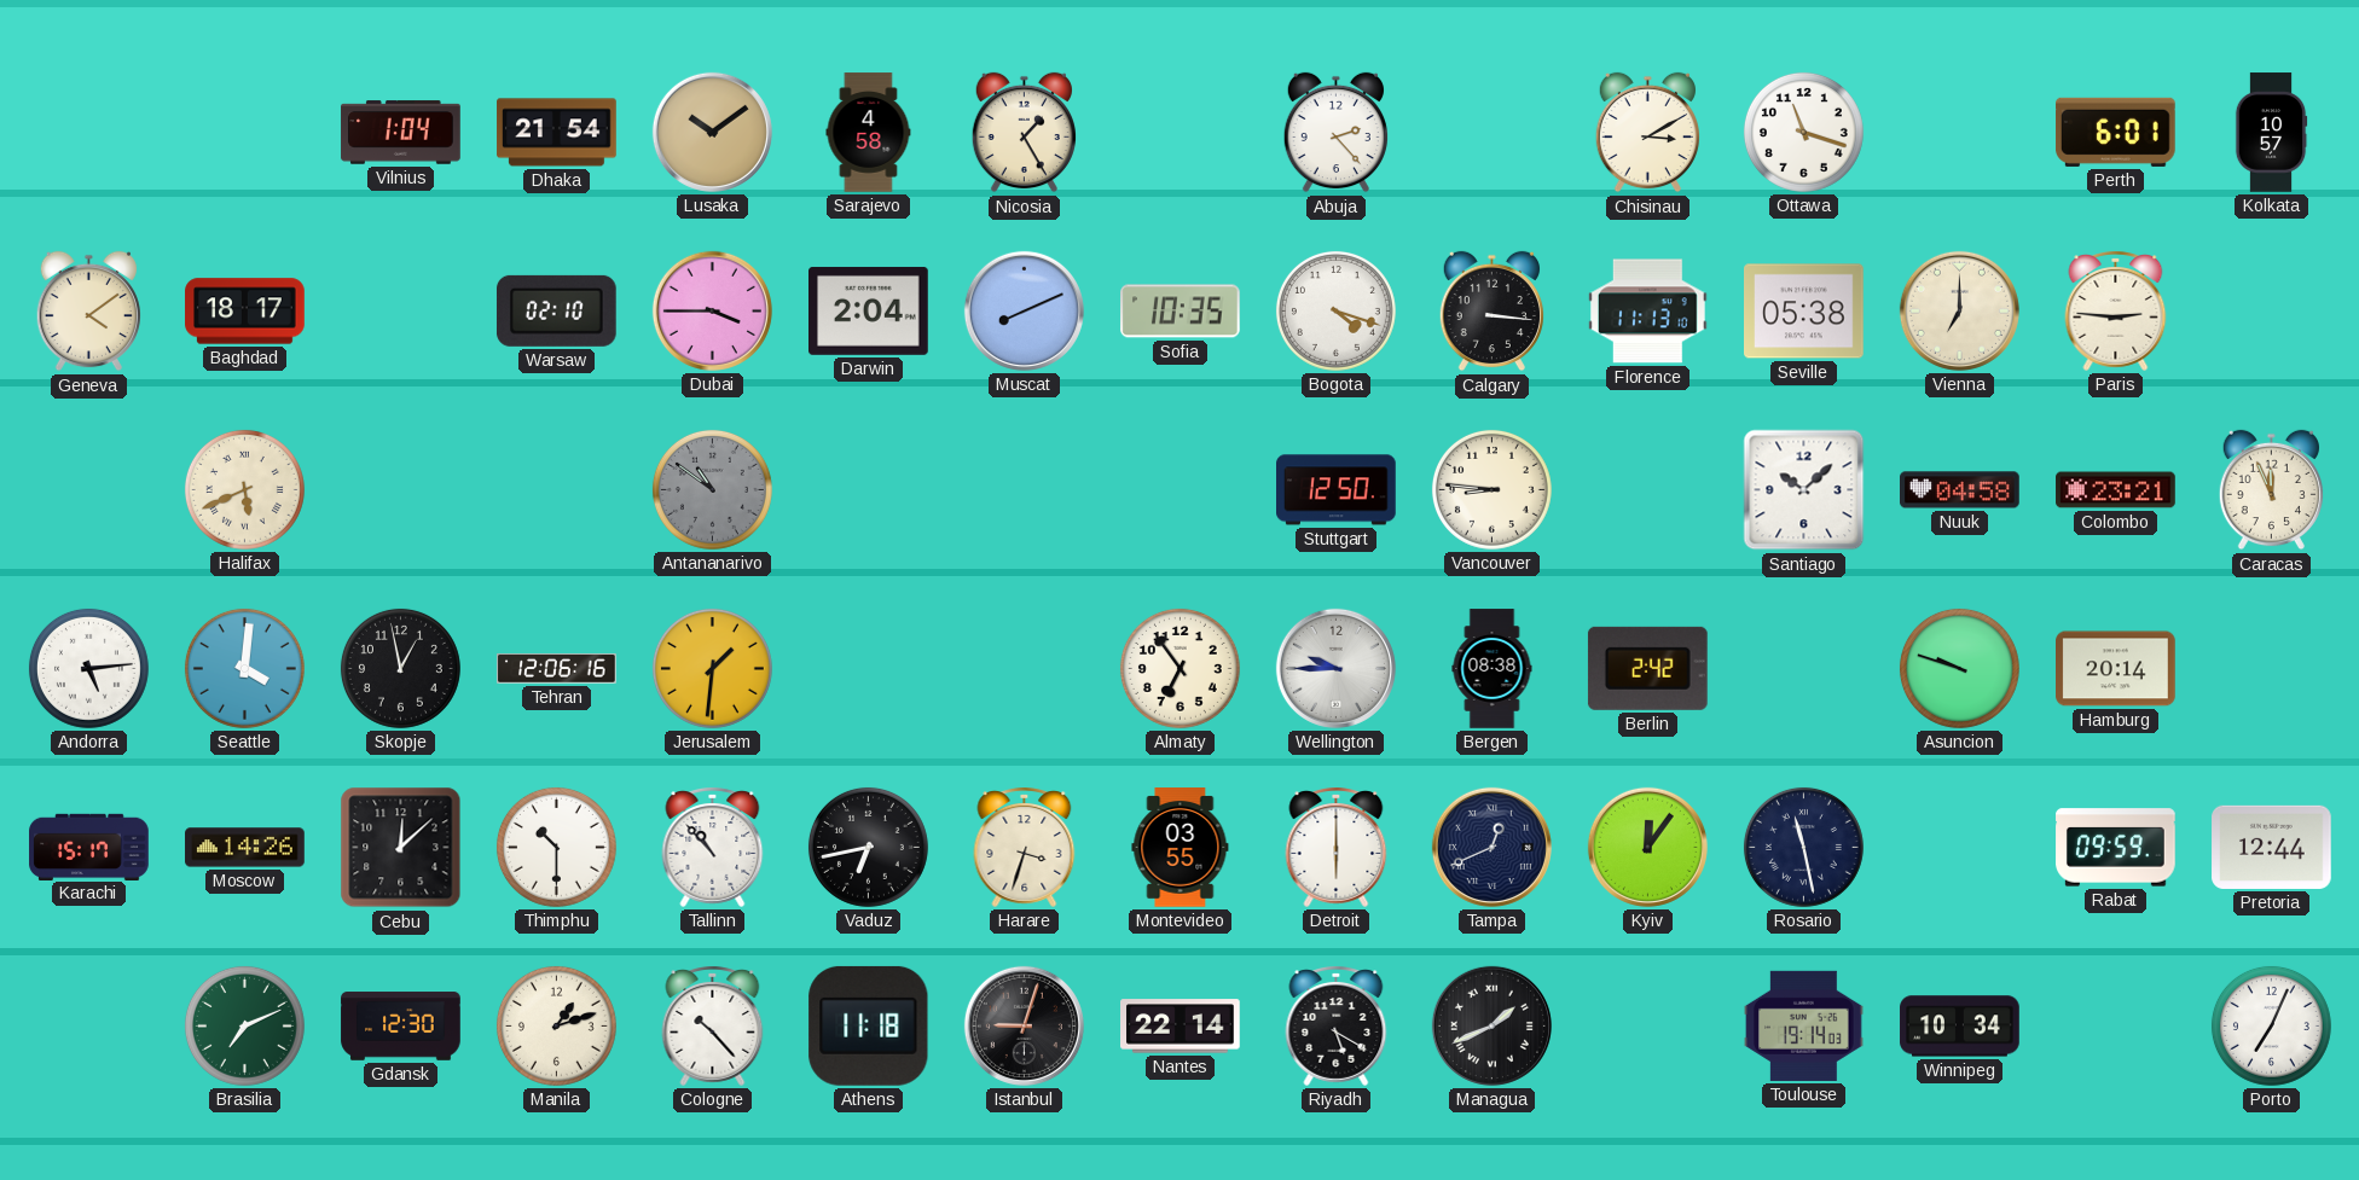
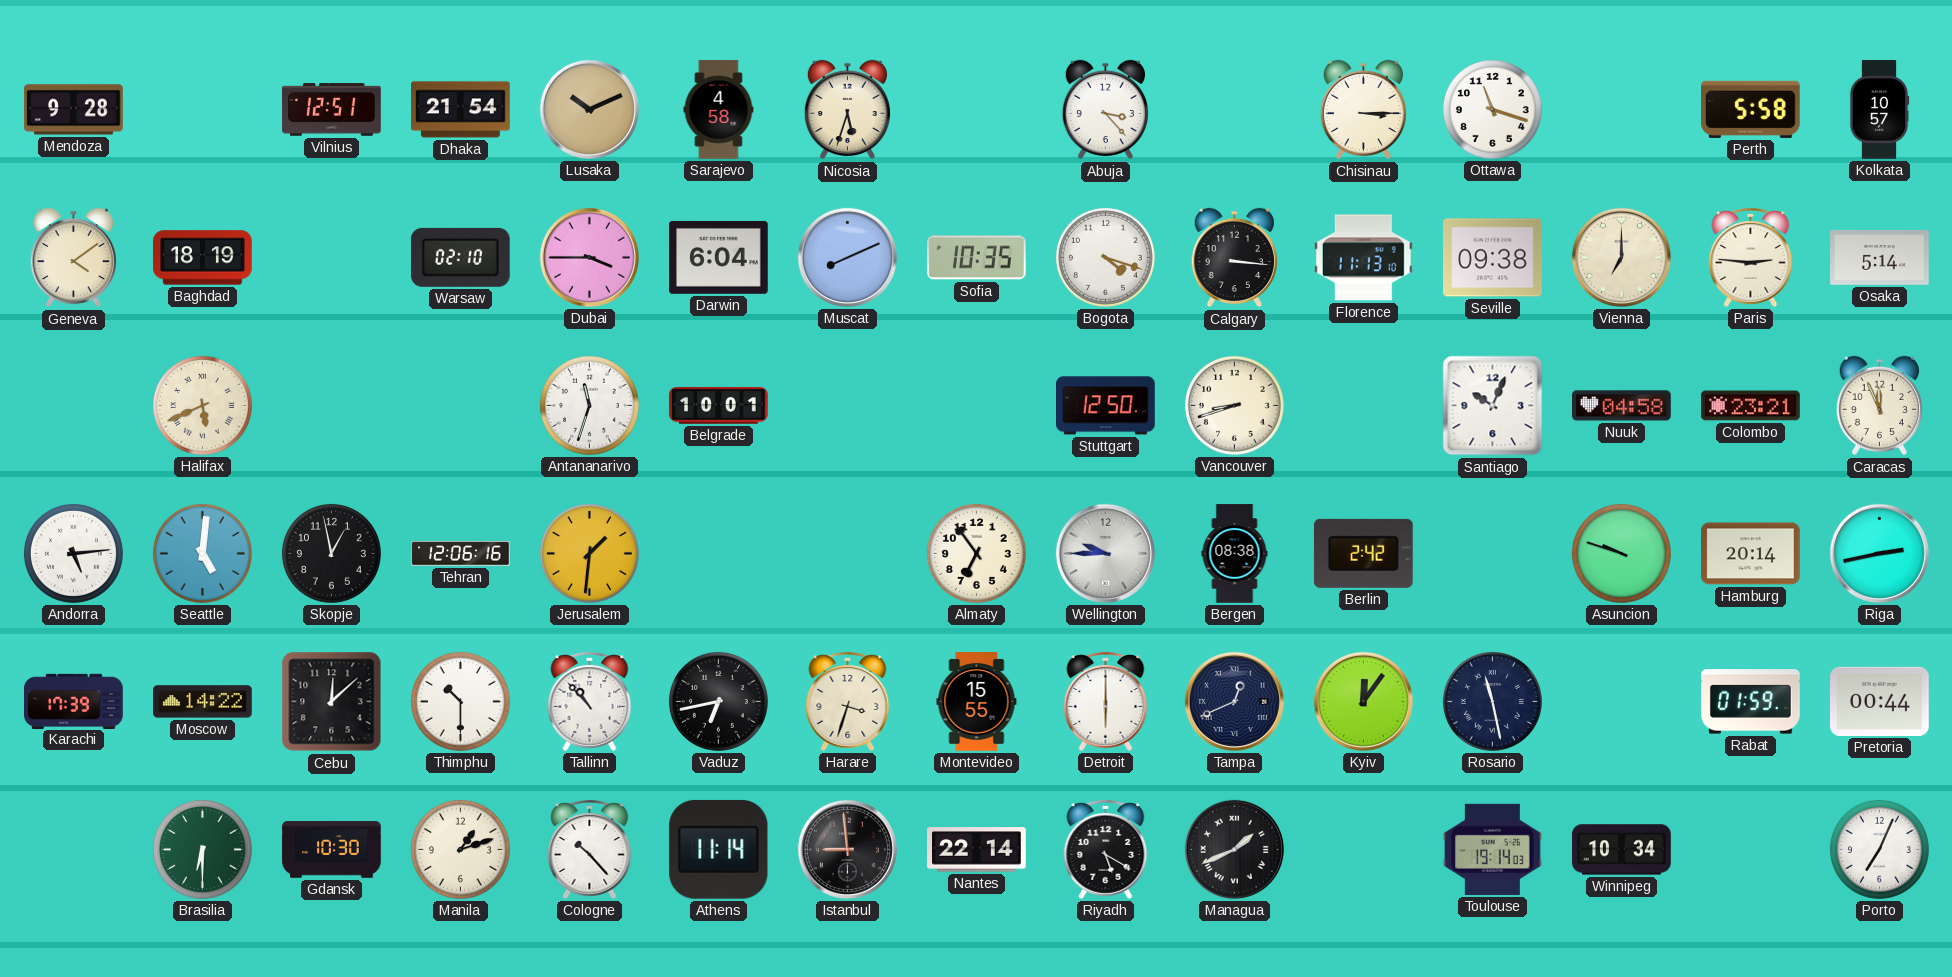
Mendoza: none -> 9:28 (74, 110)
Vilnius: 1:04 -> 12:51 (332, 110)
Lusaka: 10:09 -> 10:11 (589, 109)
Nicosia: 1:25 -> 5:33 (847, 110)
Abuja: 2:23 -> 3:23 (1105, 110)
Chisinau: 3:10 -> 3:15 (1363, 110)
Perth: 6:01 -> 5:58 (1751, 109)
Baghdad: 18:17 -> 18:19 (203, 258)
Darwin: 2:04 -> 6:04 (719, 257)
Seville: 05:38 -> 09:38 (1493, 258)
Osaka: none -> 5:14 (1880, 258)
Antananarivo: 10:51 -> 11:33 (589, 405)
Antananarivo dial: grey -> white (589, 405)
Belgrade: none -> 10:01 (719, 406)
Vancouver: 8:46 -> 8:42 (1234, 405)
Santiago: 10:08 -> 10:04 (1493, 406)
Seattle: 4:01 -> 5:01 (202, 553)
Riga: none -> 2:43 (1879, 553)
Karachi: 15:17 -> 17:39 (74, 701)
Moscow: 14:26 -> 14:22 (203, 702)
Montevideo: 03:55 -> 15:55 (977, 702)
Rabat: 09:59 -> 01:59 (1751, 702)
Pretoria: 12:44 -> 00:44 (1880, 701)
Brasilia: 7:11 -> 6:30 (202, 849)
Gdansk: 12:30 -> 10:30 (332, 850)
Athens: 11:18 -> 11:14 (719, 849)
Istanbul: 9:03 -> 8:59 (847, 849)
